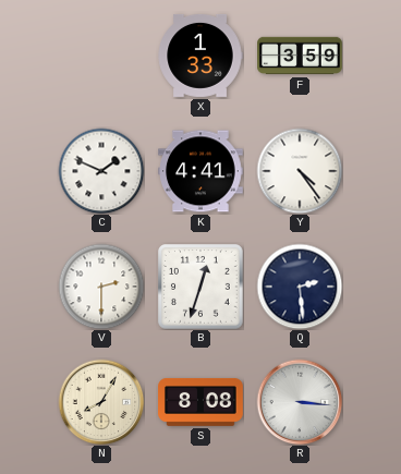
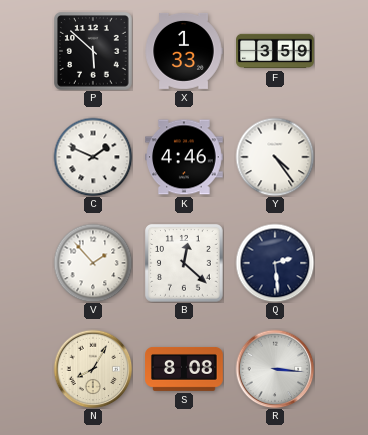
P: none -> 5:52 (94, 52)
K: 4:41 -> 4:46 (185, 157)
V: 2:30 -> 1:53 (93, 263)
B: 12:33 -> 12:22 (185, 264)
